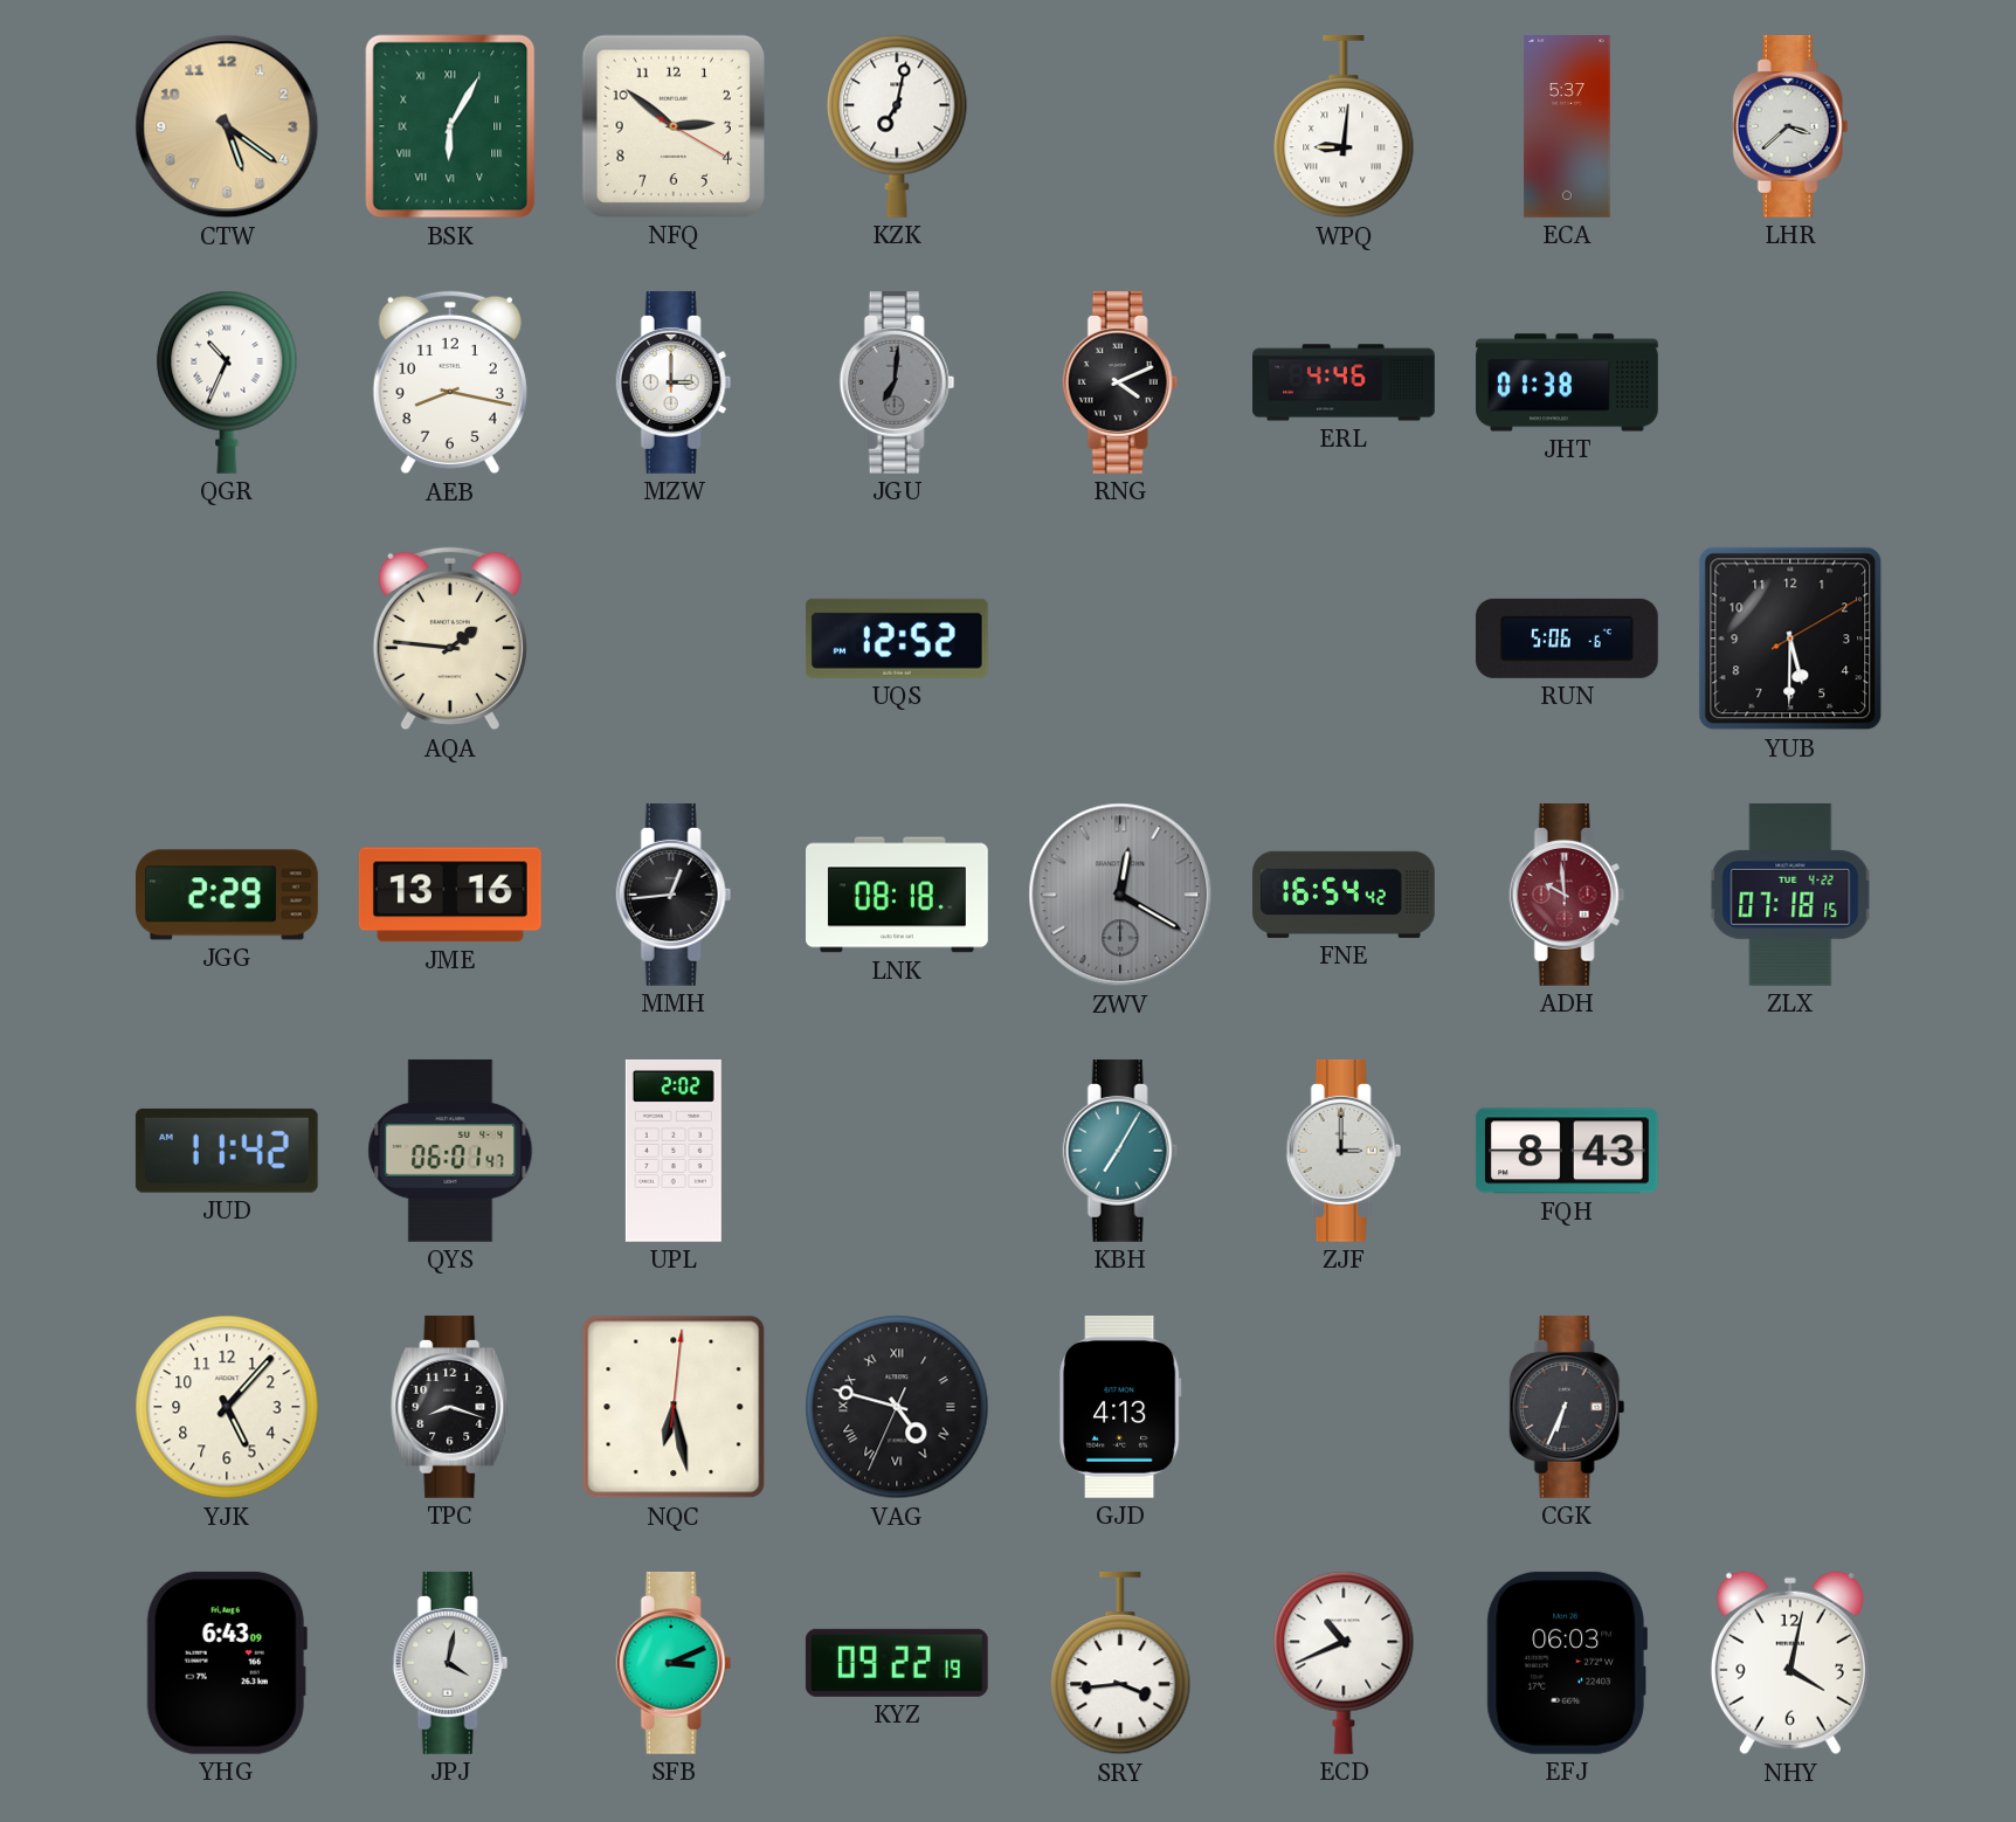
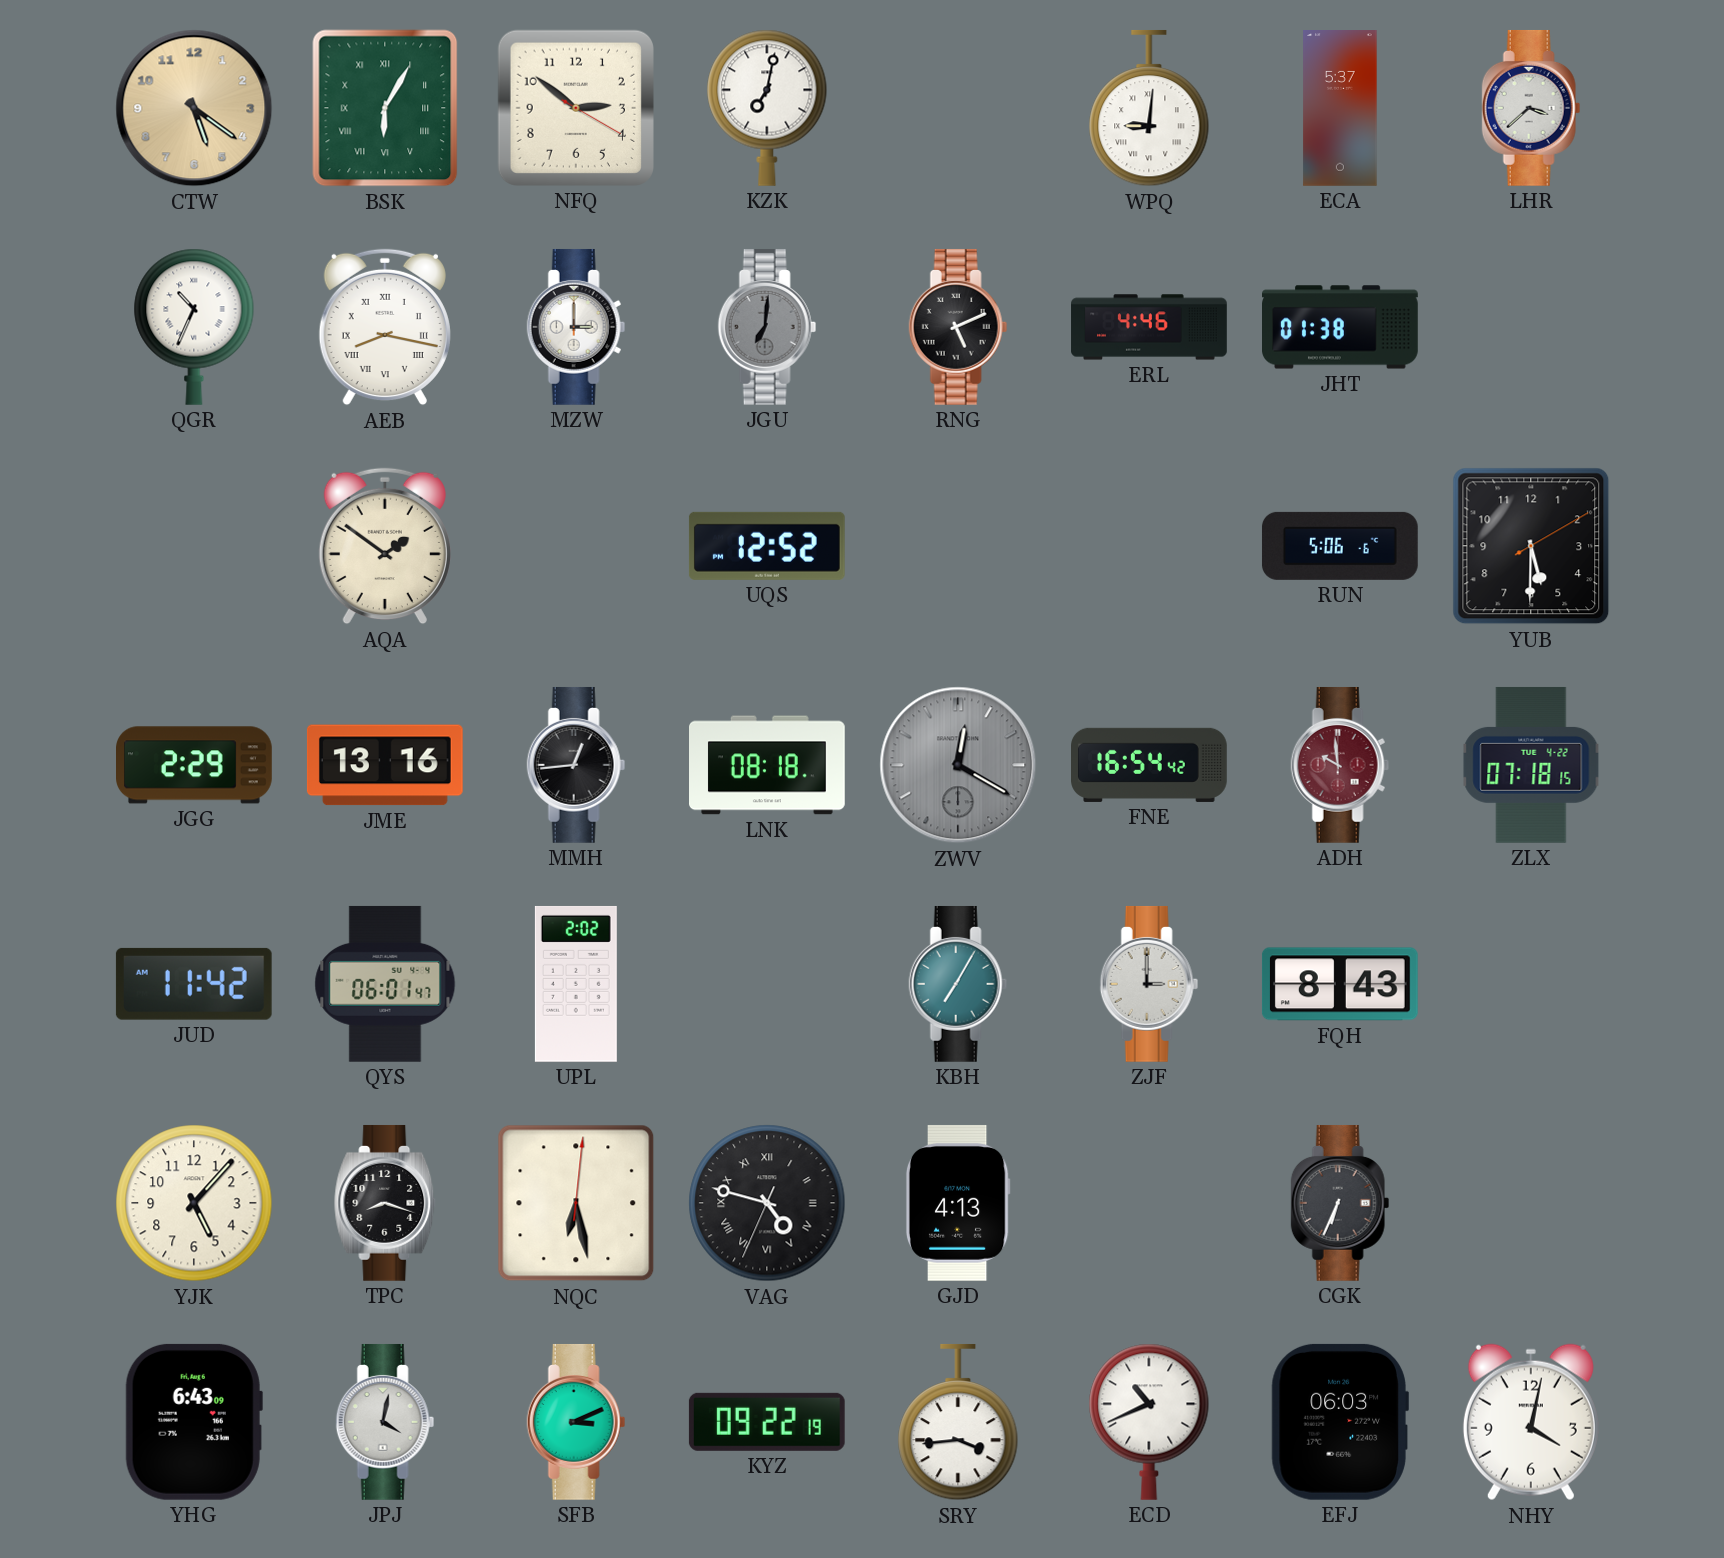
AEB numerals: Arabic -> Roman (385, 327)
RNG: 4:11 -> 5:11 (958, 327)
AQA: 1:46 -> 1:51 (385, 546)
